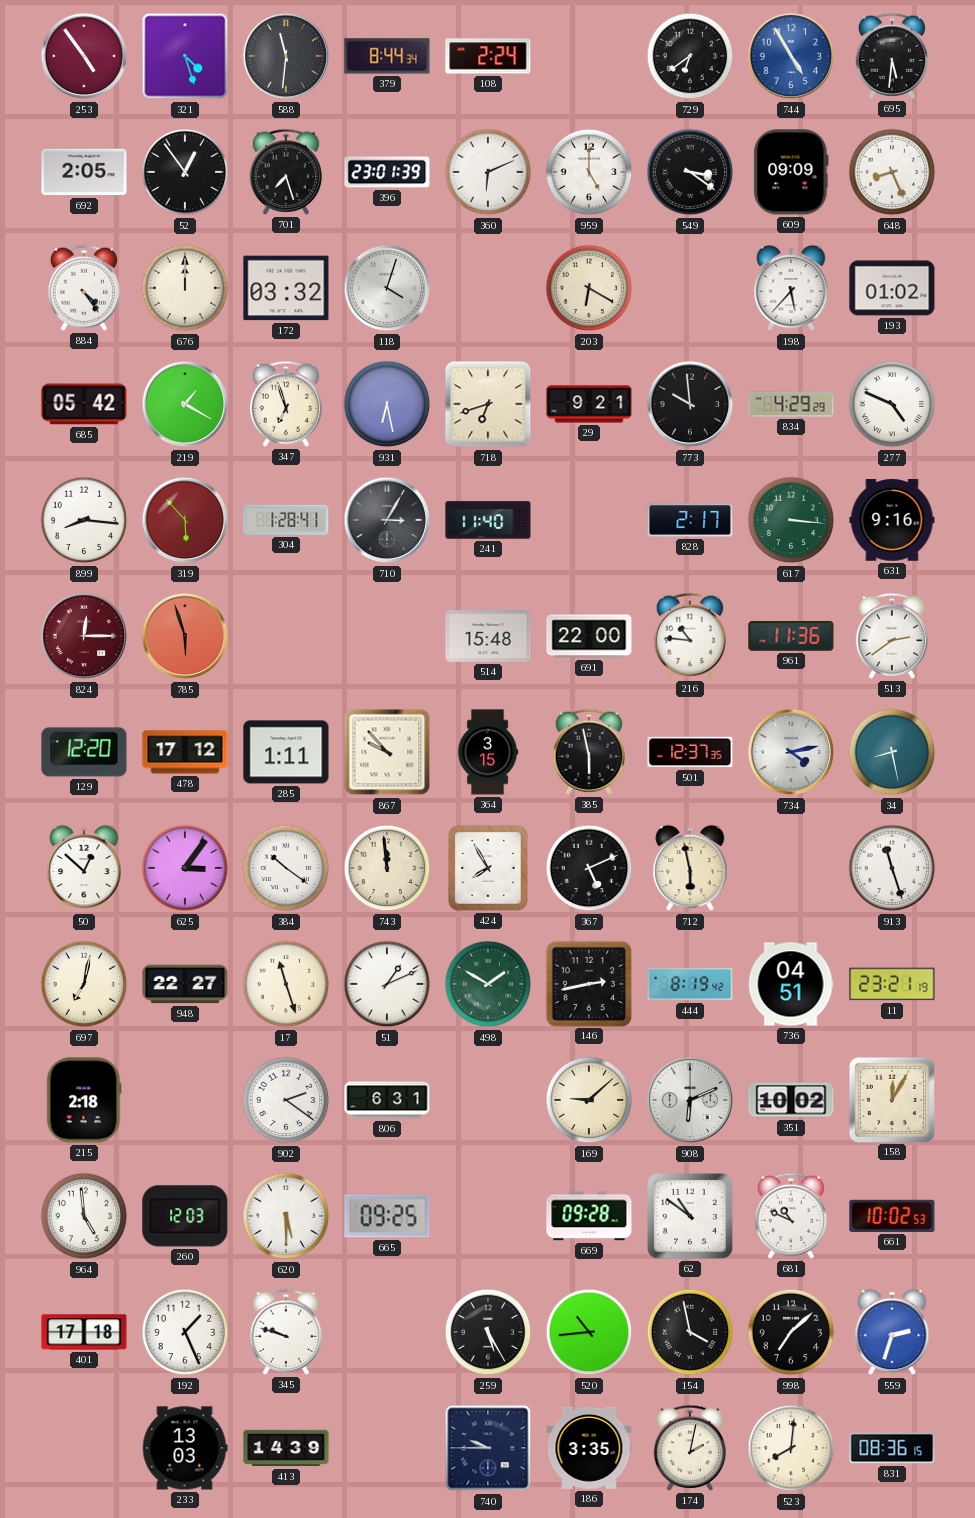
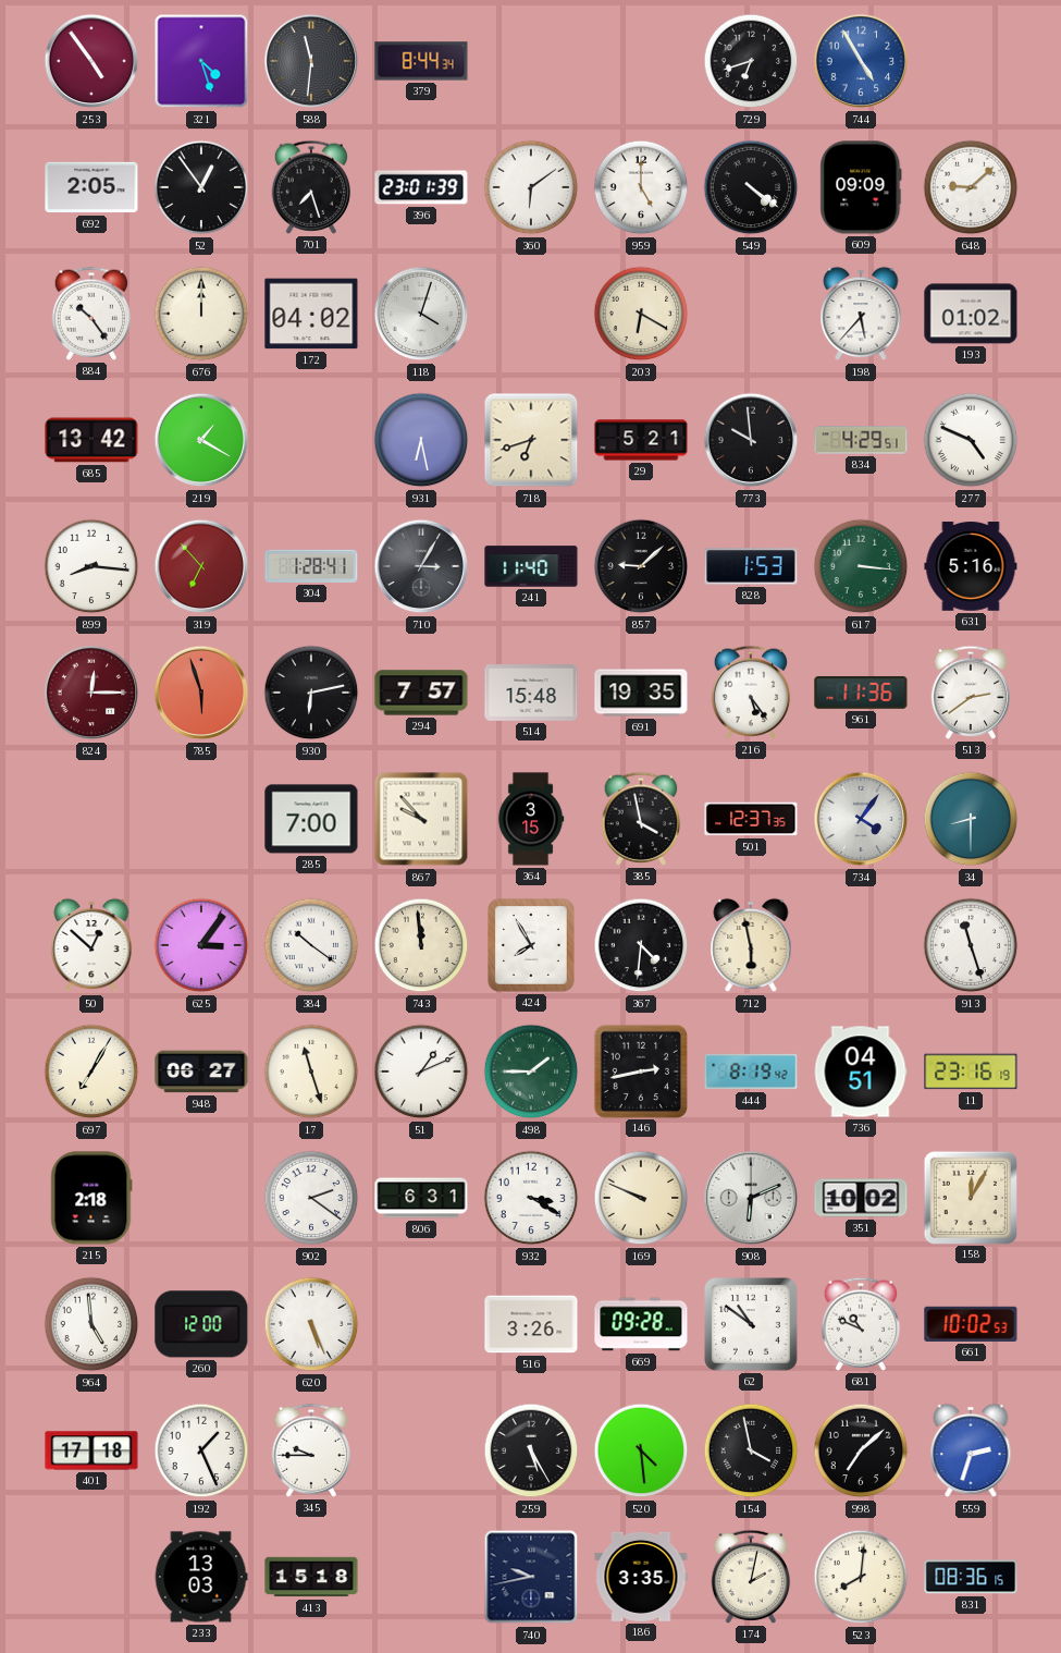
108: 2:24 -> none (488, 56)
729: 6:39 -> 6:42 (751, 61)
695: 5:31 -> none (892, 56)
360: 6:11 -> 6:09 (531, 187)
549: 3:21 -> 4:21 (751, 187)
648: 8:26 -> 9:08 (971, 187)
884: 4:24 -> 10:24 (91, 314)
172: 03:32 -> 04:02 (311, 314)
685: 05:42 -> 13:42 (91, 440)
347: 6:57 -> none (286, 404)
29: 9:21 -> 5:21 (641, 440)
834: 4:29:29 -> 4:29:51 (861, 440)
319: 5:53 -> 6:53 (201, 566)
857: none -> 9:08 (641, 566)
828: 2:17 -> 1:53 (751, 566)
631: 9:16 -> 5:16 (971, 566)
930: none -> 6:13 (311, 693)
294: none -> 7:57 (421, 693)
691: 22:00 -> 19:35 (641, 693)
216: 10:46 -> 5:24 (751, 693)
129: 12:20 -> none (84, 752)
478: 17:12 -> none (185, 752)
285: 1:11 -> 7:00 (311, 819)
385: 5:58 -> 3:58 (641, 819)
734: 4:13 -> 4:06 (861, 819)
34: 8:28 -> 8:30 (971, 819)
367: 5:11 -> 4:31 (641, 945)
697: 7:02 -> 7:05 (91, 1072)
948: 22:27 -> 06:27 (201, 1072)
498: 1:50 -> 1:45 (531, 1072)
11: 23:21 -> 23:16 (971, 1072)
932: none -> 3:20 (531, 1198)
169: 9:08 -> 9:49 (641, 1198)
260: 12:03 -> 12:00 (201, 1324)
620: 5:30 -> 5:26 (311, 1324)
665: 09:25 -> none (387, 1216)
516: none -> 3:26 (531, 1324)
345: 9:48 -> 9:45 (311, 1450)
520: 10:44 -> 4:29 (641, 1450)
413: 14:39 -> 15:18 (311, 1577)
740: 9:45 -> 9:43 (531, 1577)
